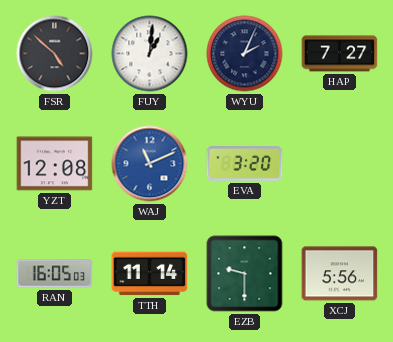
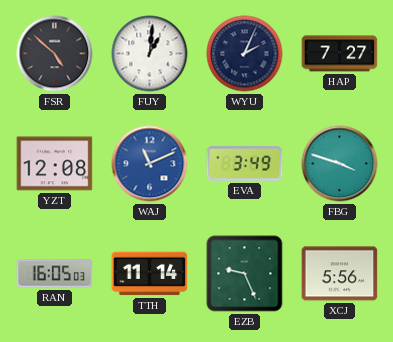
EVA: 3:20 -> 3:49 (245, 164)
FBG: none -> 3:48 (340, 164)
EZB: 9:30 -> 9:26 (245, 274)
